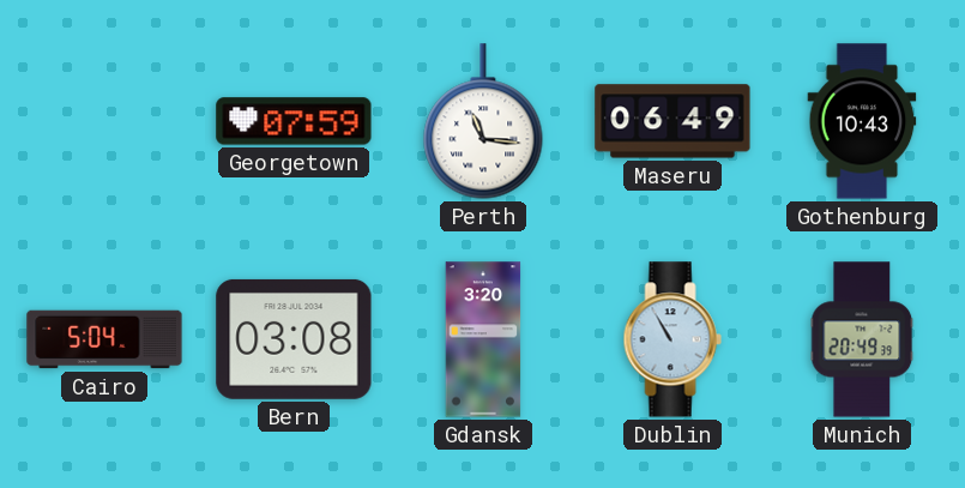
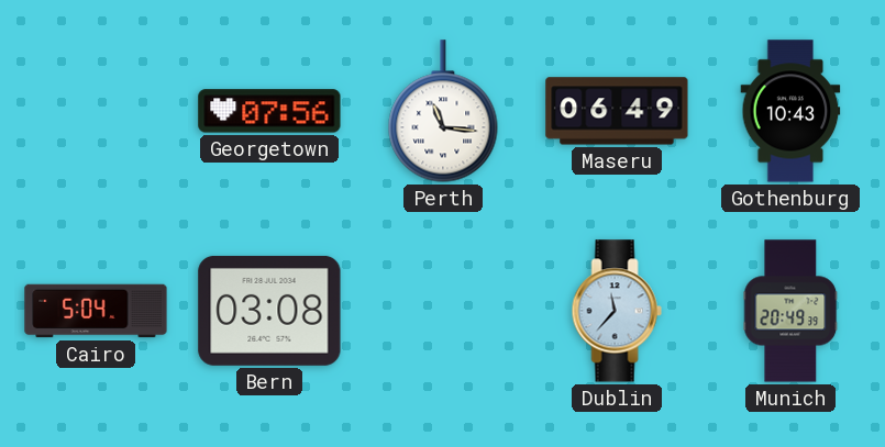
Georgetown: 07:59 -> 07:56 (269, 111)
Gdansk: 3:20 -> none (483, 339)
Dublin: 10:55 -> 11:37 (617, 311)
